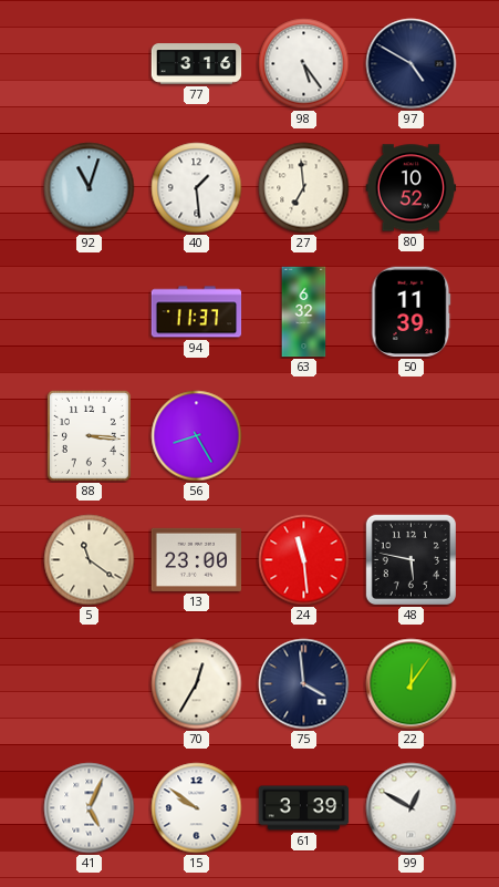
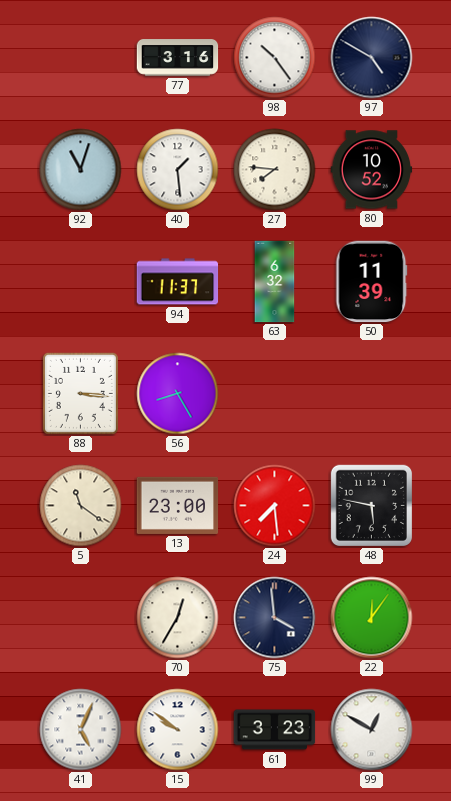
98: 5:24 -> 10:24 (275, 58)
27: 6:59 -> 7:46 (275, 170)
24: 11:29 -> 7:29 (275, 506)
61: 3:39 -> 3:23 (275, 730)
